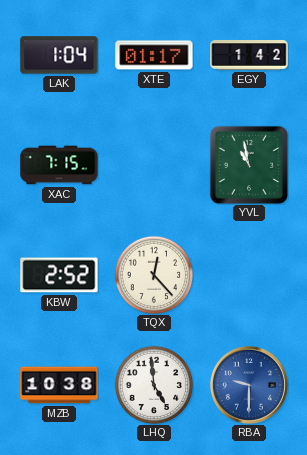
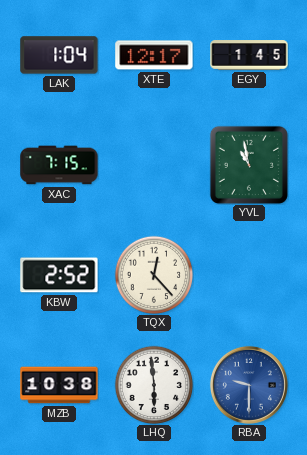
XTE: 01:17 -> 12:17 (154, 55)
EGY: 1:42 -> 1:45 (249, 55)
LHQ: 4:59 -> 5:59 (154, 385)
